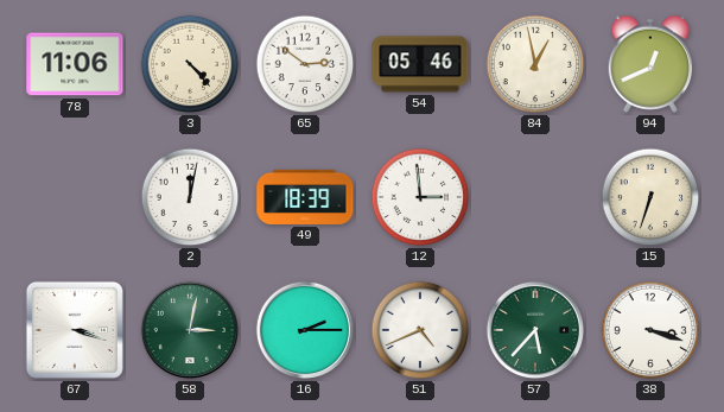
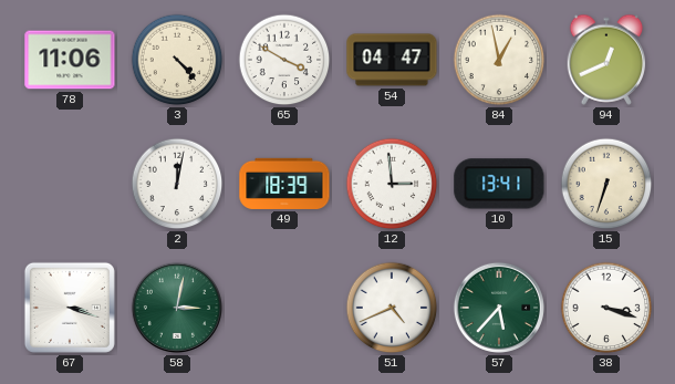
65: 2:51 -> 3:50 (284, 60)
54: 05:46 -> 04:47 (392, 60)
10: none -> 13:41 (499, 184)
16: 2:15 -> none (305, 330)
